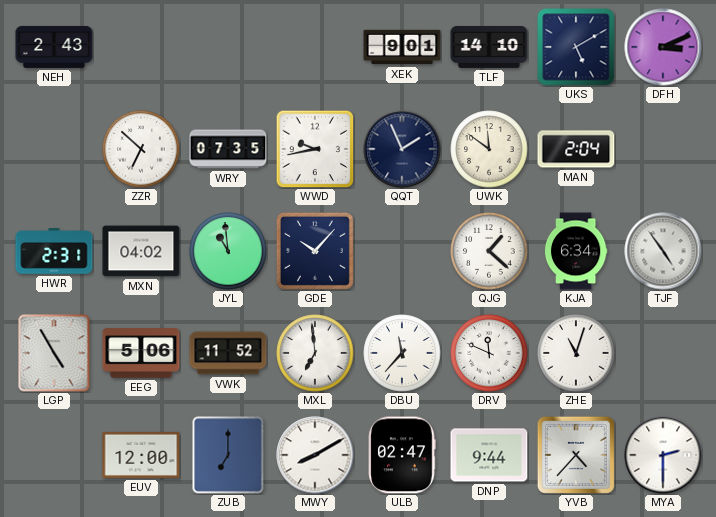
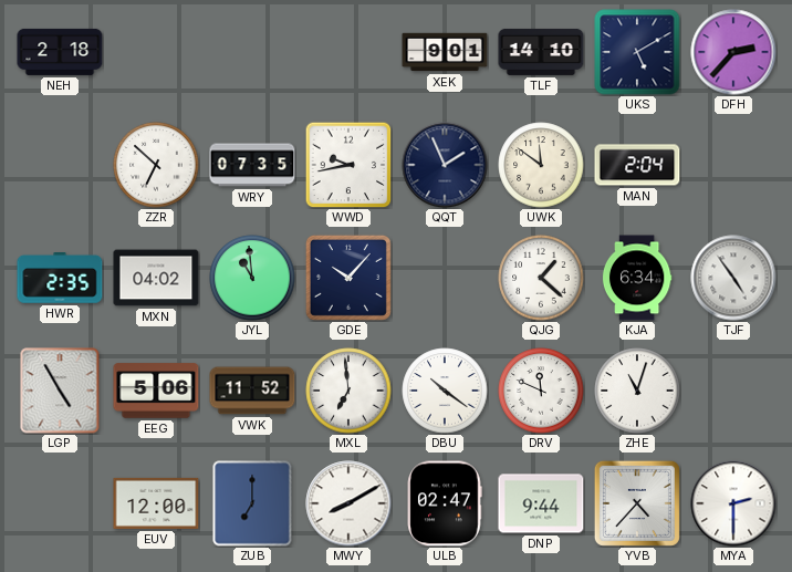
NEH: 2:43 -> 2:18 (60, 52)
DFH: 3:11 -> 2:37 (733, 52)
HWR: 2:31 -> 2:35 (60, 278)
DBU: 11:37 -> 10:21 (445, 391)
